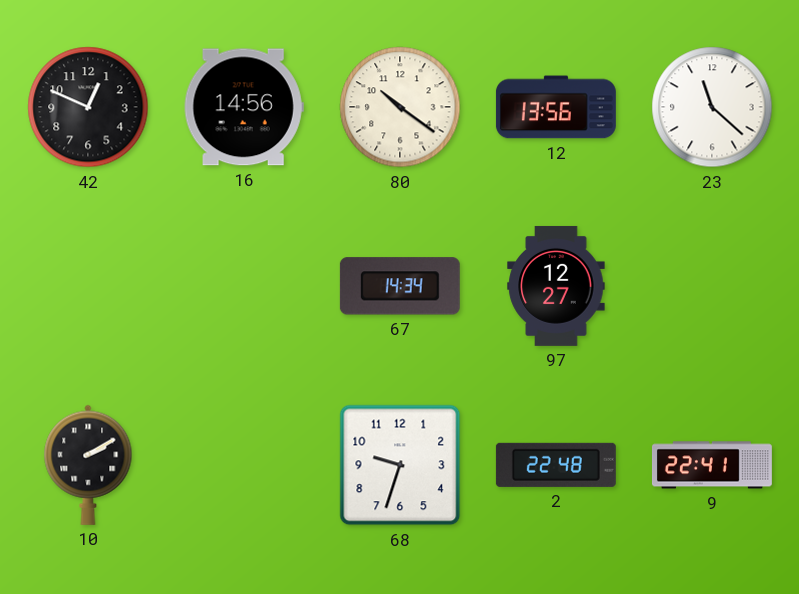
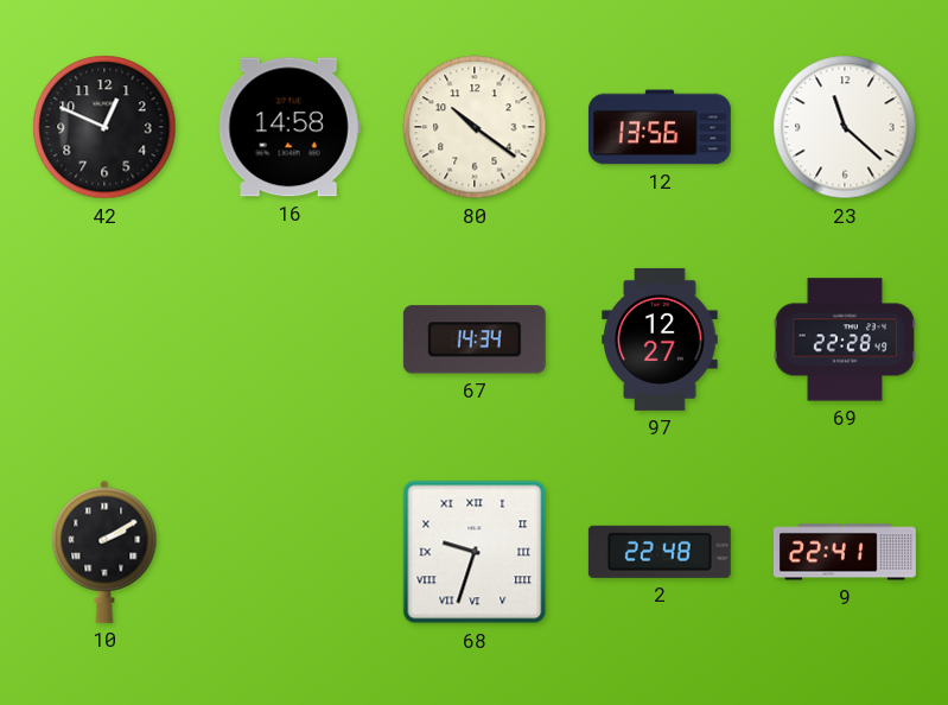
16: 14:56 -> 14:58 (290, 127)
69: none -> 22:28 (845, 339)
68 numerals: Arabic -> Roman (475, 552)
